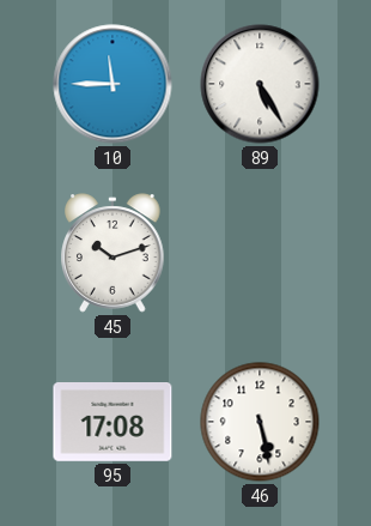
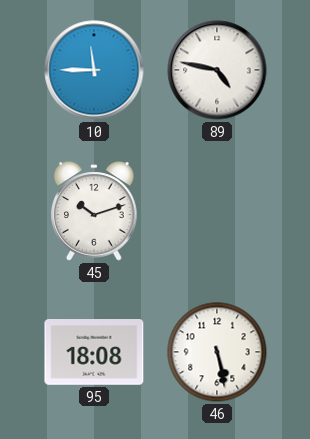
89: 5:25 -> 4:47 (217, 70)
95: 17:08 -> 18:08 (94, 353)
